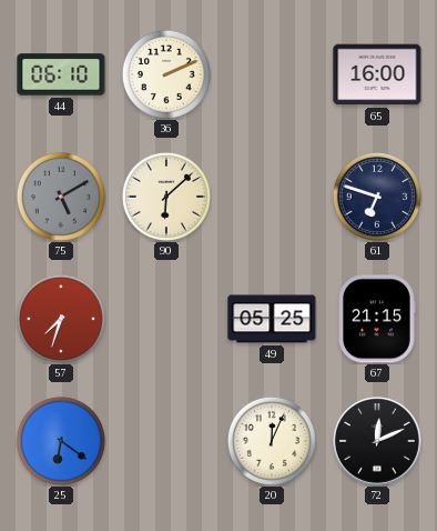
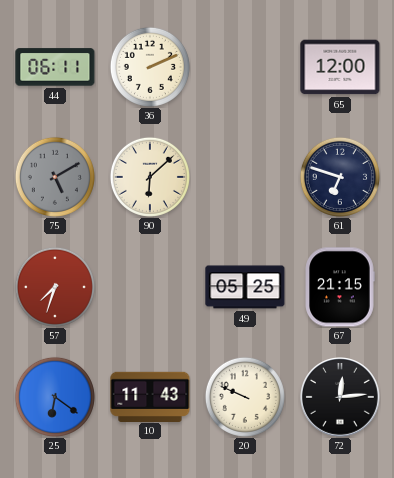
44: 06:10 -> 06:11 (55, 67)
65: 16:00 -> 12:00 (340, 67)
10: none -> 11:43 (150, 396)
20: 12:04 -> 9:49 (245, 397)
72: 12:11 -> 12:14 (341, 398)
